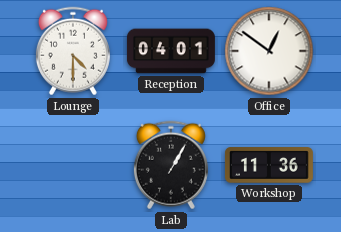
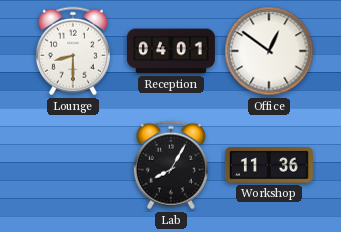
Lounge: 4:30 -> 8:30 (73, 51)
Lab: 1:05 -> 8:05 (171, 165)
